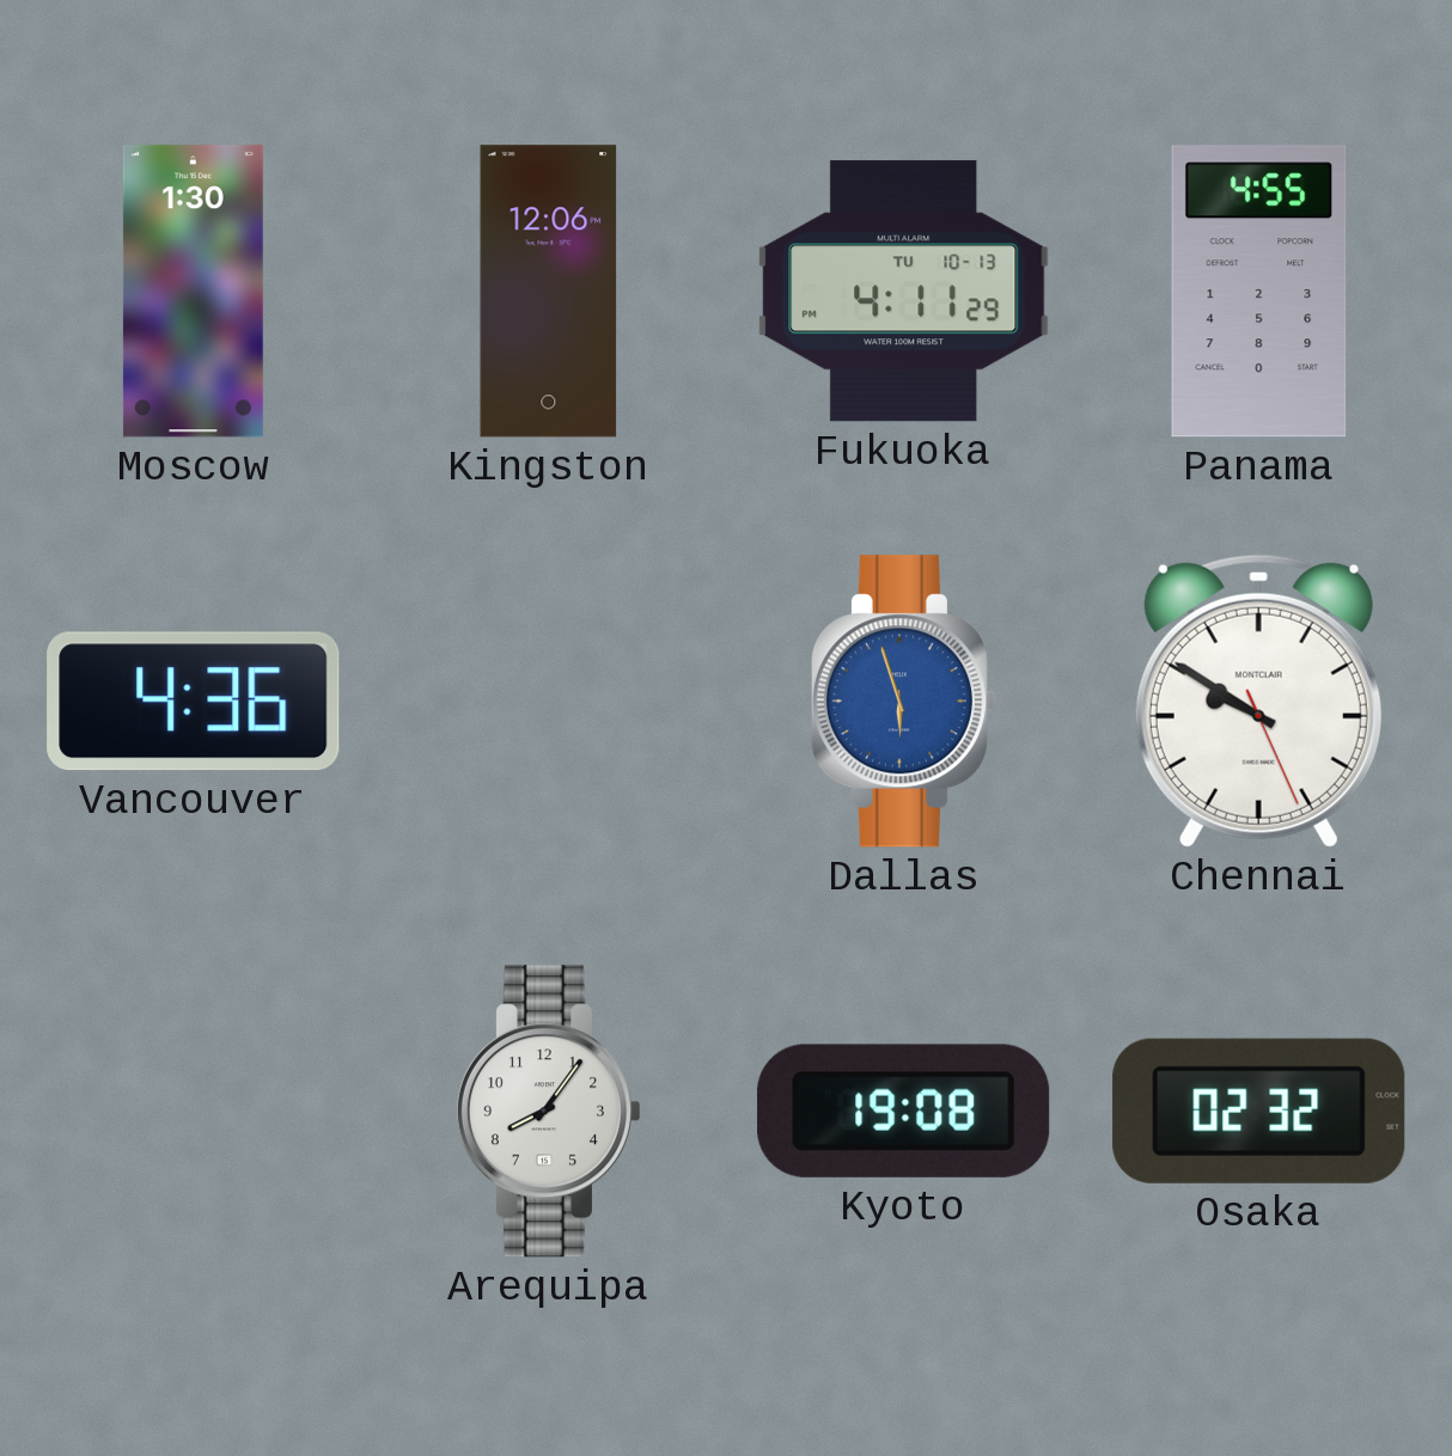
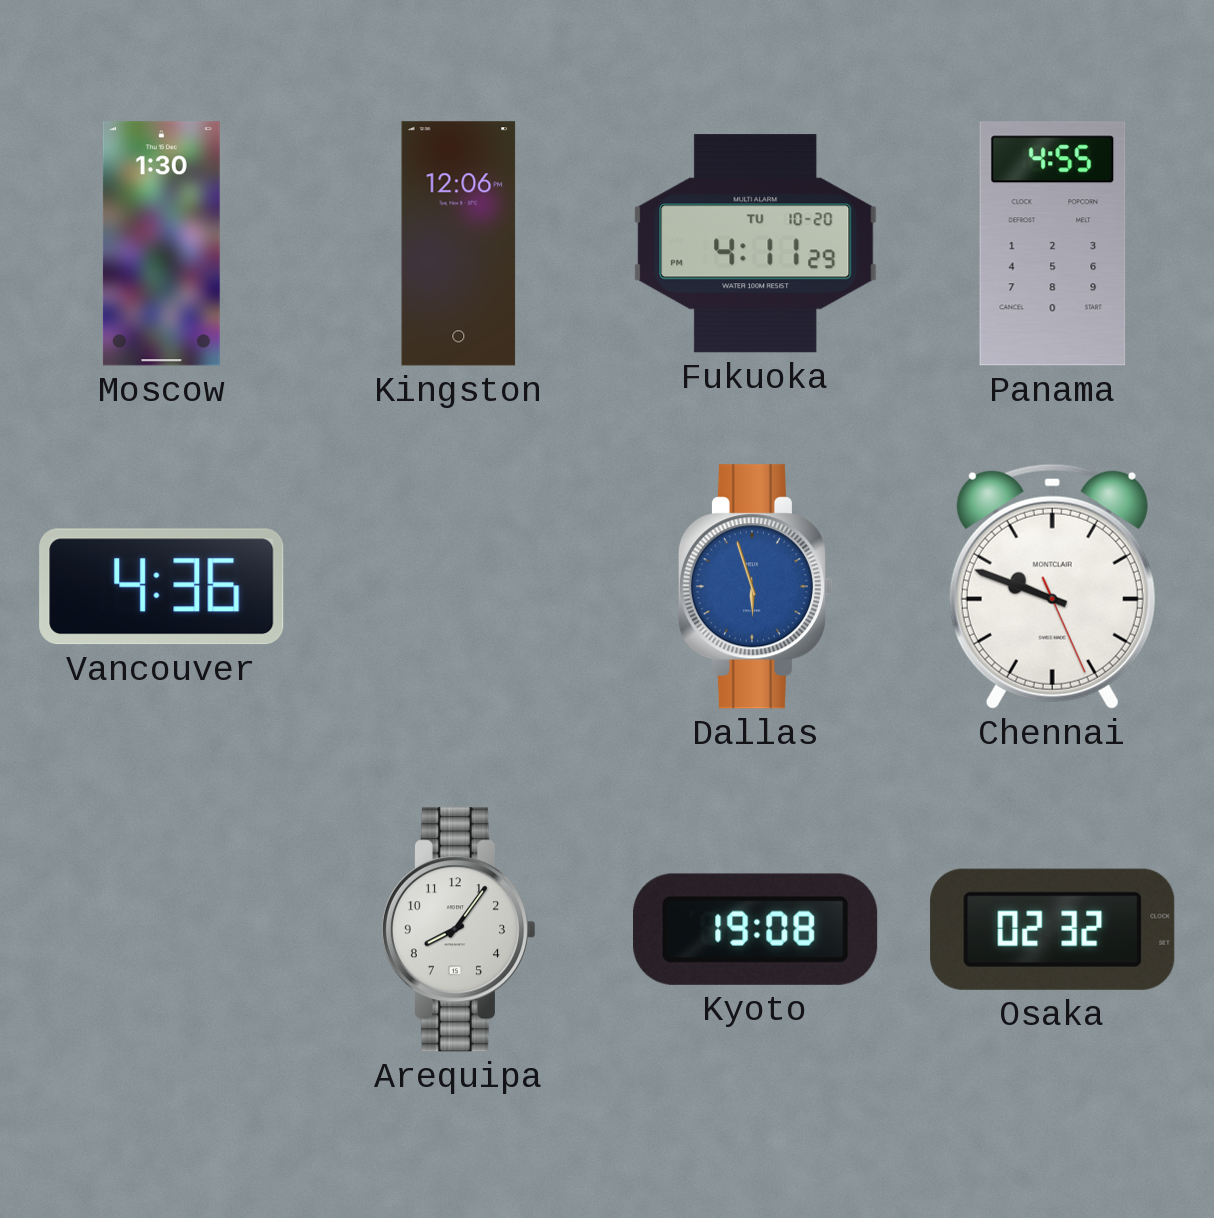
Fukuoka date: TU 10-13 -> TU 10-20 (756, 244)
Chennai: 9:50 -> 9:48 (1052, 586)
